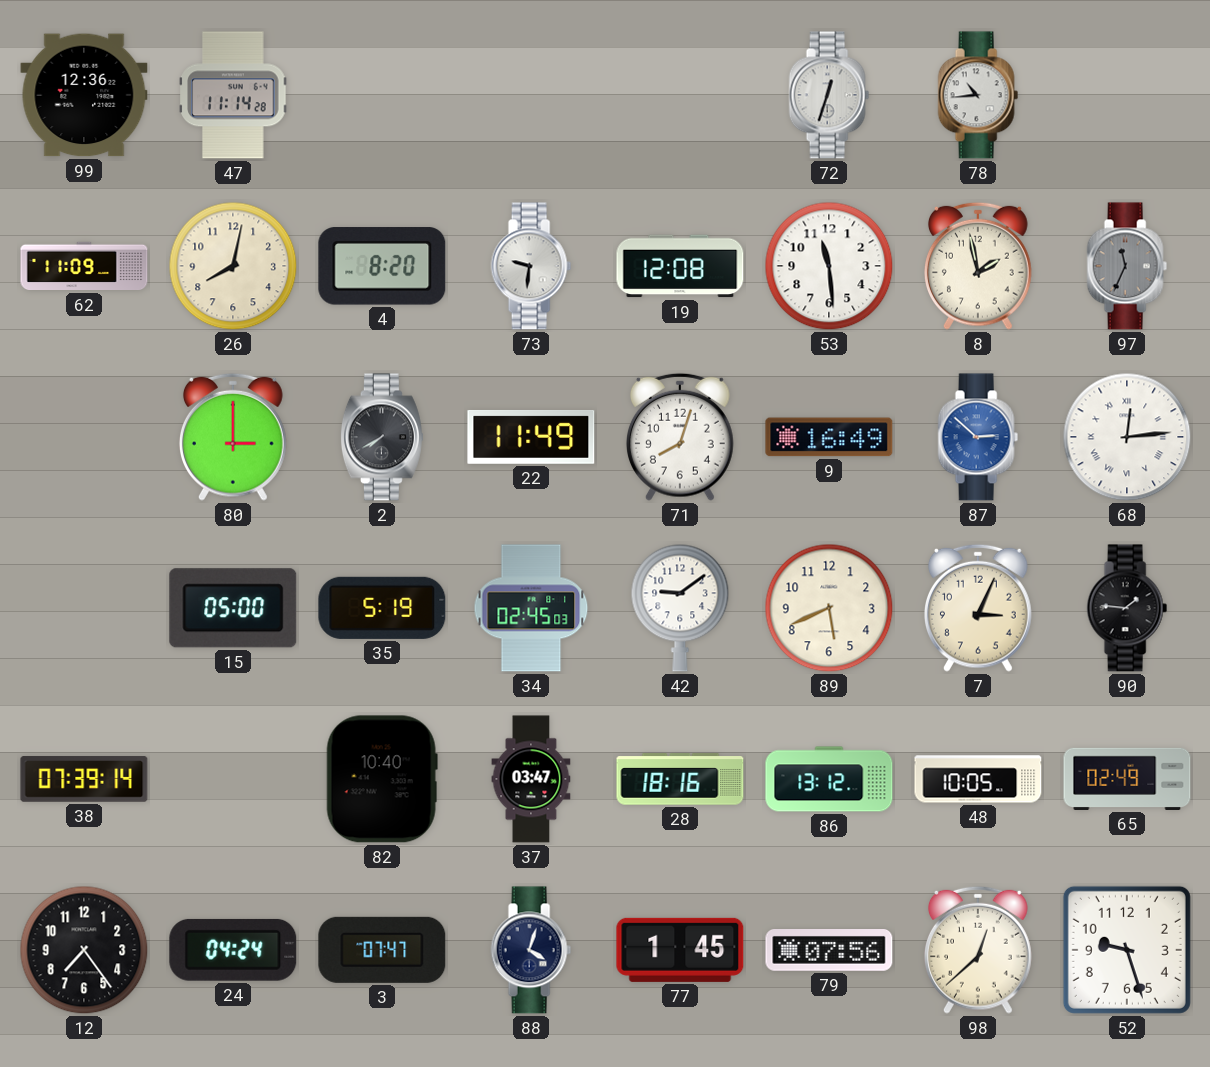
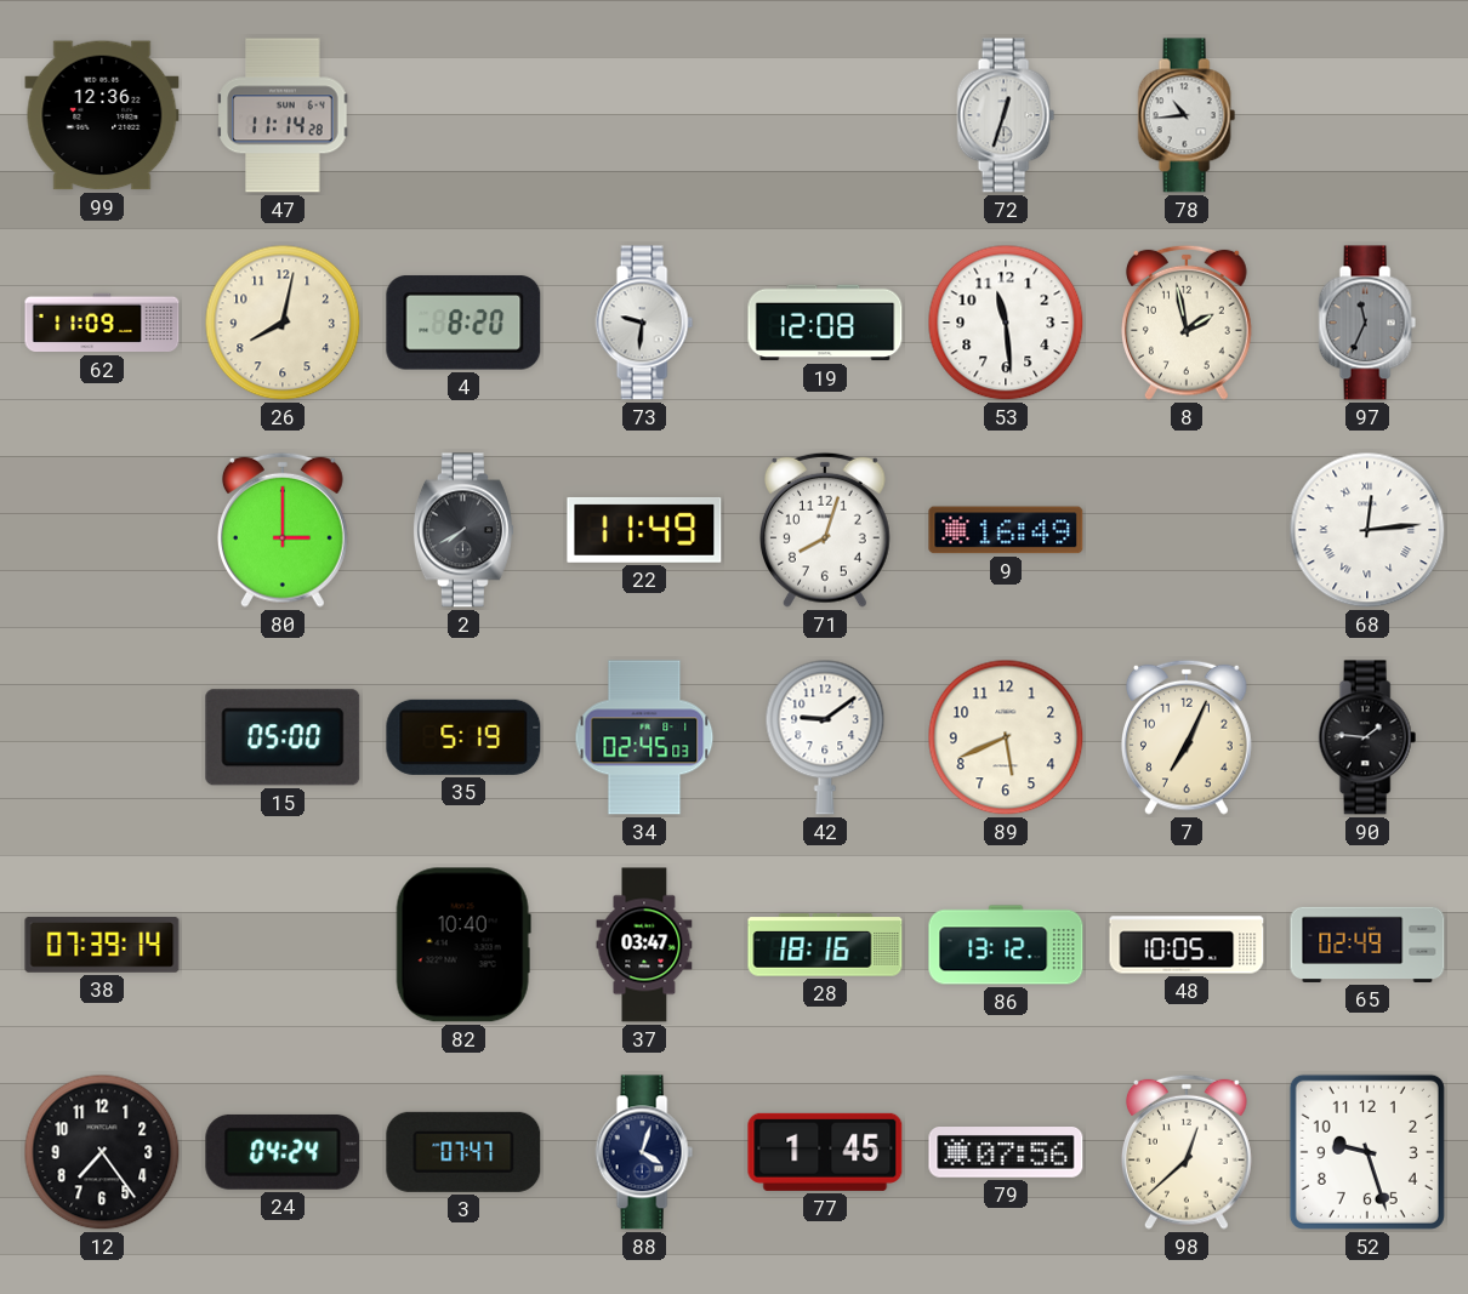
87: 2:52 -> none (978, 437)
7: 3:04 -> 7:04 (1187, 737)
